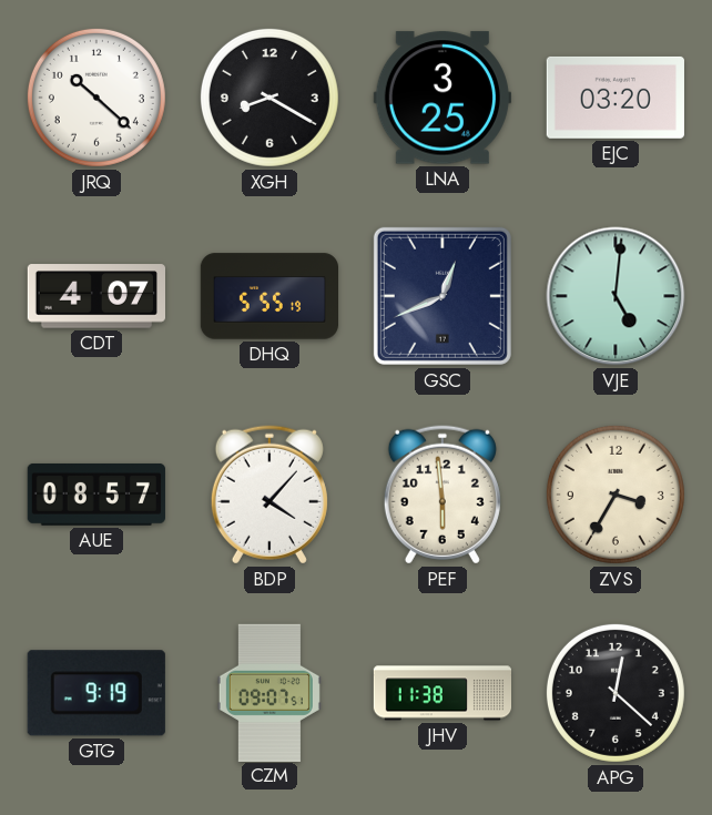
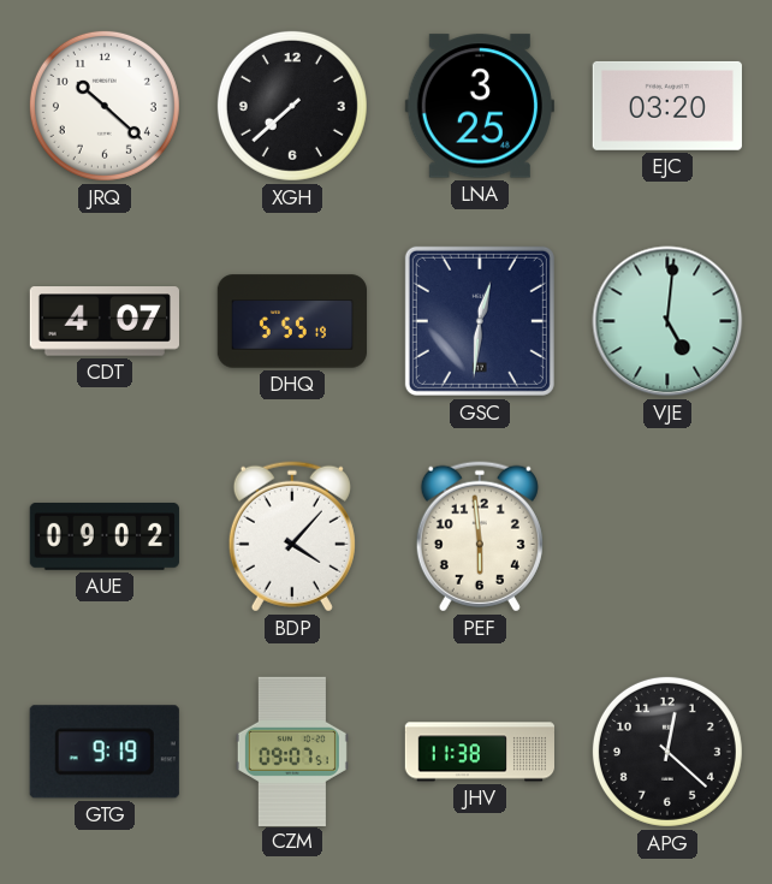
XGH: 8:20 -> 7:38 (292, 106)
GSC: 12:41 -> 12:31 (480, 321)
AUE: 08:57 -> 09:02 (105, 536)
ZVS: 3:35 -> none (616, 495)
